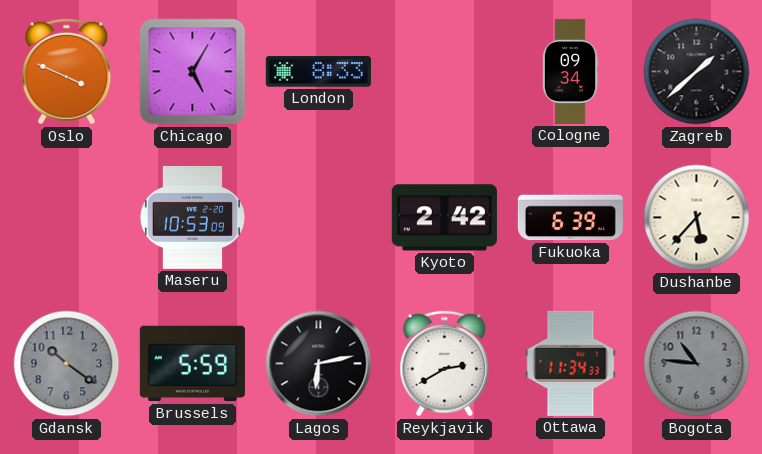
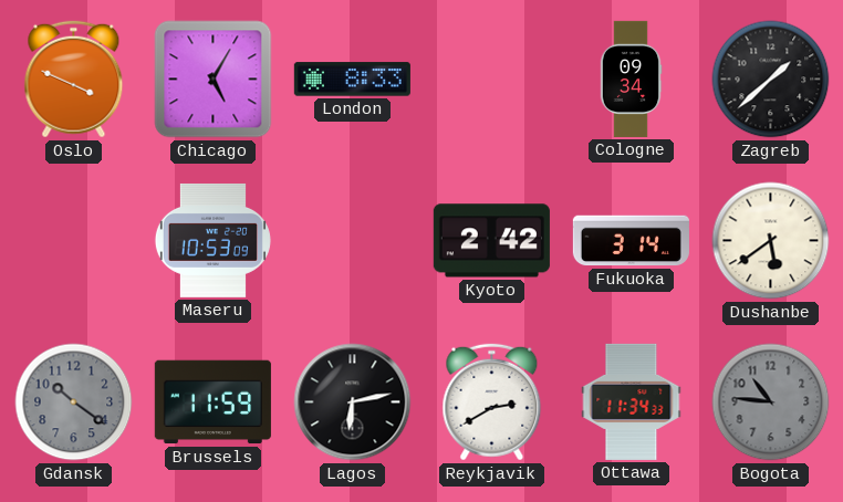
Fukuoka: 6:39 -> 3:14 (631, 241)
Dushanbe: 5:37 -> 5:39 (771, 241)
Brussels: 5:59 -> 11:59 (212, 402)
